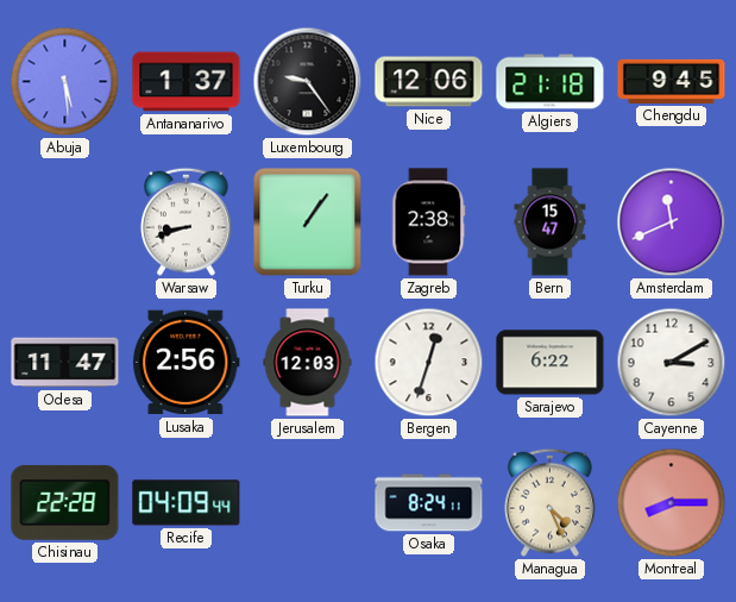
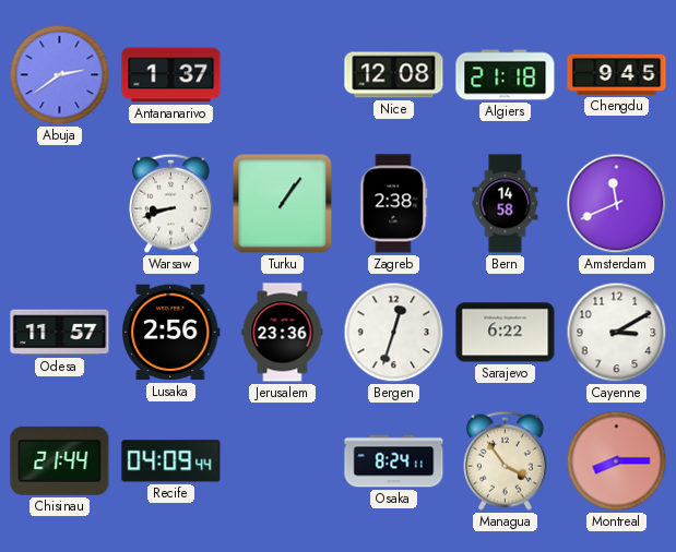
Abuja: 5:29 -> 2:39 (60, 75)
Luxembourg: 9:24 -> none (308, 82)
Nice: 12:06 -> 12:08 (394, 75)
Bern: 15:47 -> 14:58 (506, 204)
Odesa: 11:47 -> 11:57 (60, 333)
Jerusalem: 12:03 -> 23:36 (283, 333)
Chisinau: 22:28 -> 21:44 (60, 460)
Managua: 4:26 -> 3:54 (505, 460)
